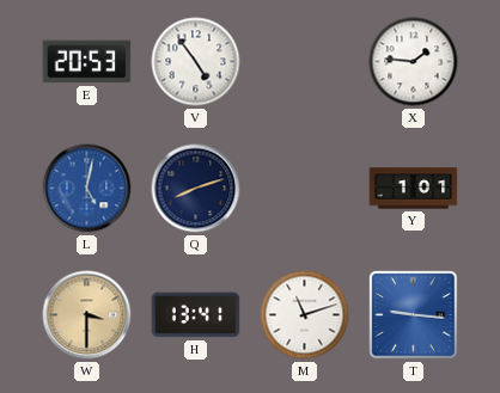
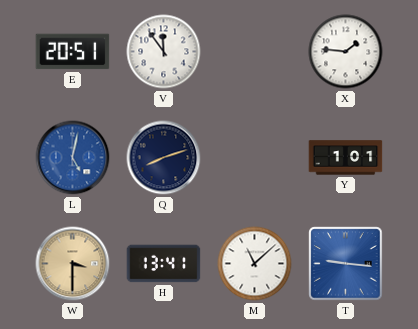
E: 20:53 -> 20:51 (73, 52)
V: 4:54 -> 11:54 (164, 52)
M: 11:12 -> 11:08 (255, 264)
